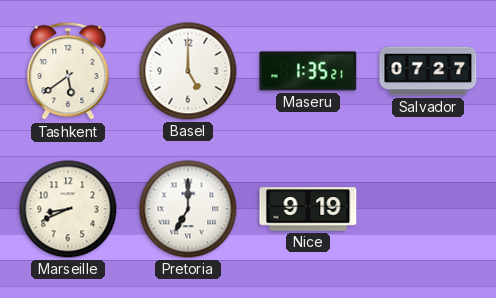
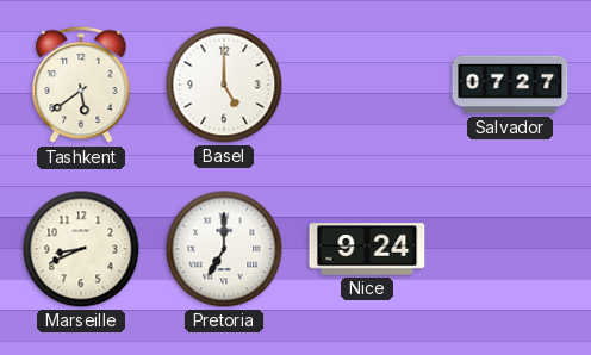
Maseru: 1:35 -> none (308, 71)
Nice: 9:19 -> 9:24 (367, 249)
